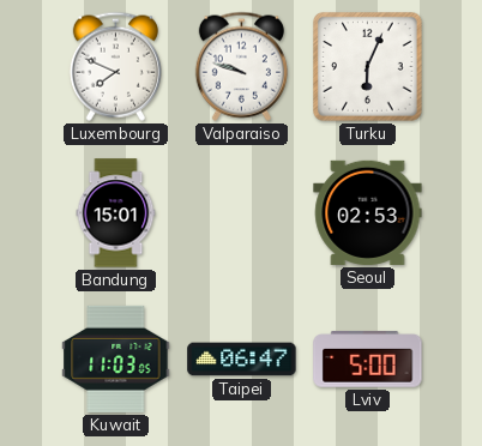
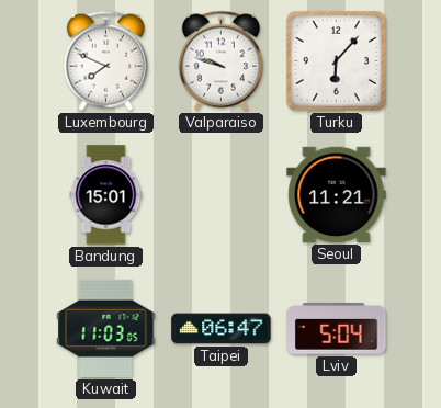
Turku: 6:04 -> 6:07 (337, 61)
Seoul: 02:53 -> 11:21 (337, 194)
Lviv: 5:00 -> 5:04 (337, 329)
